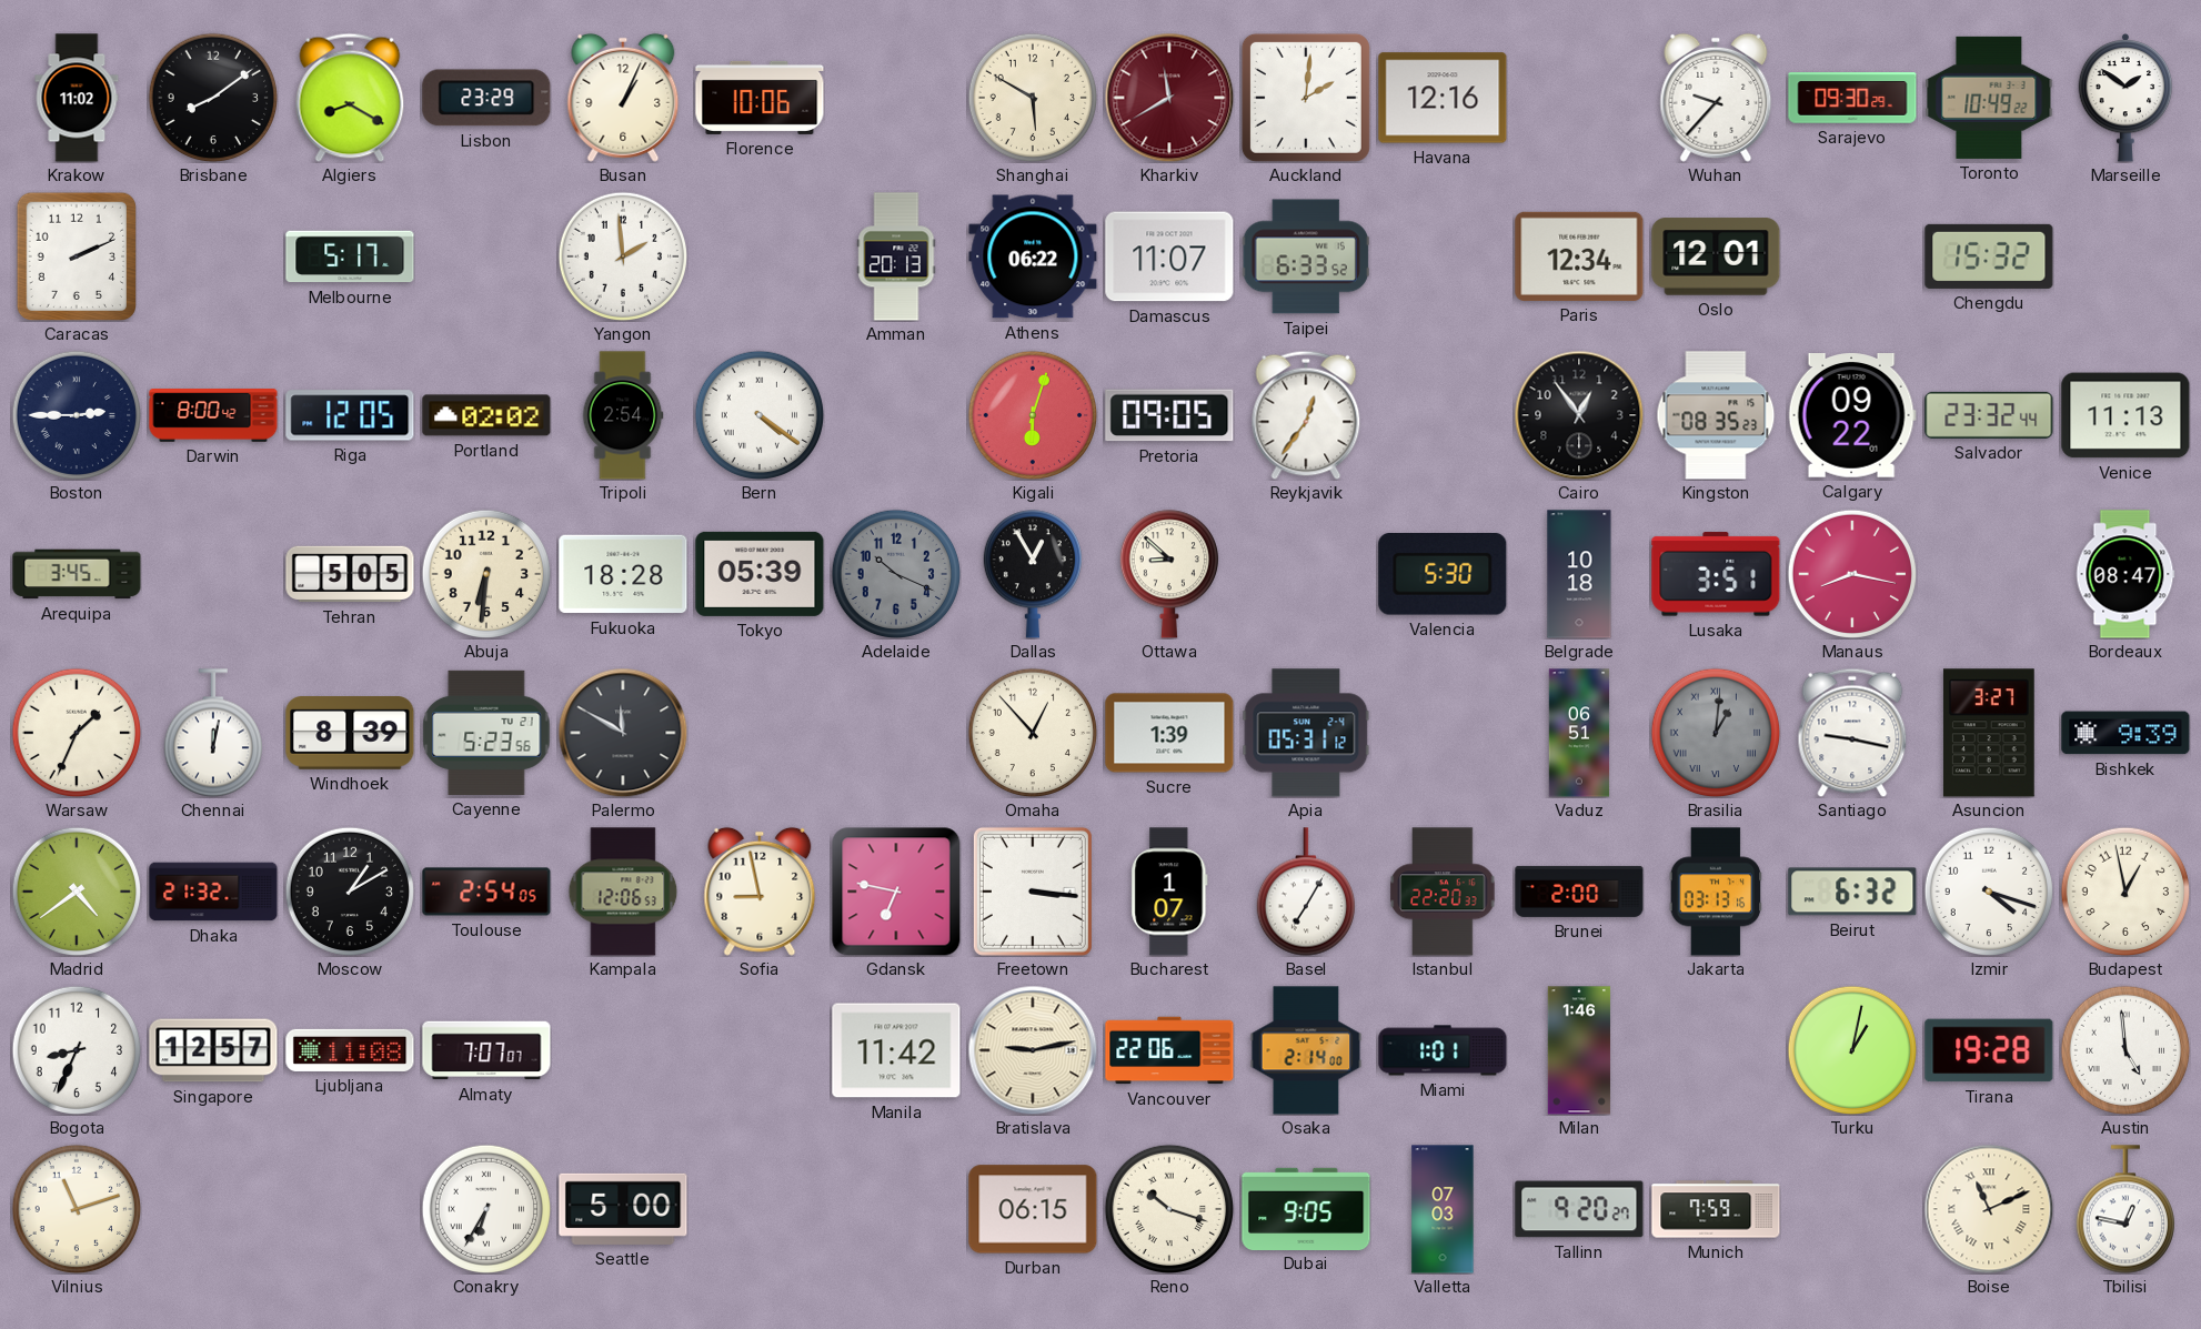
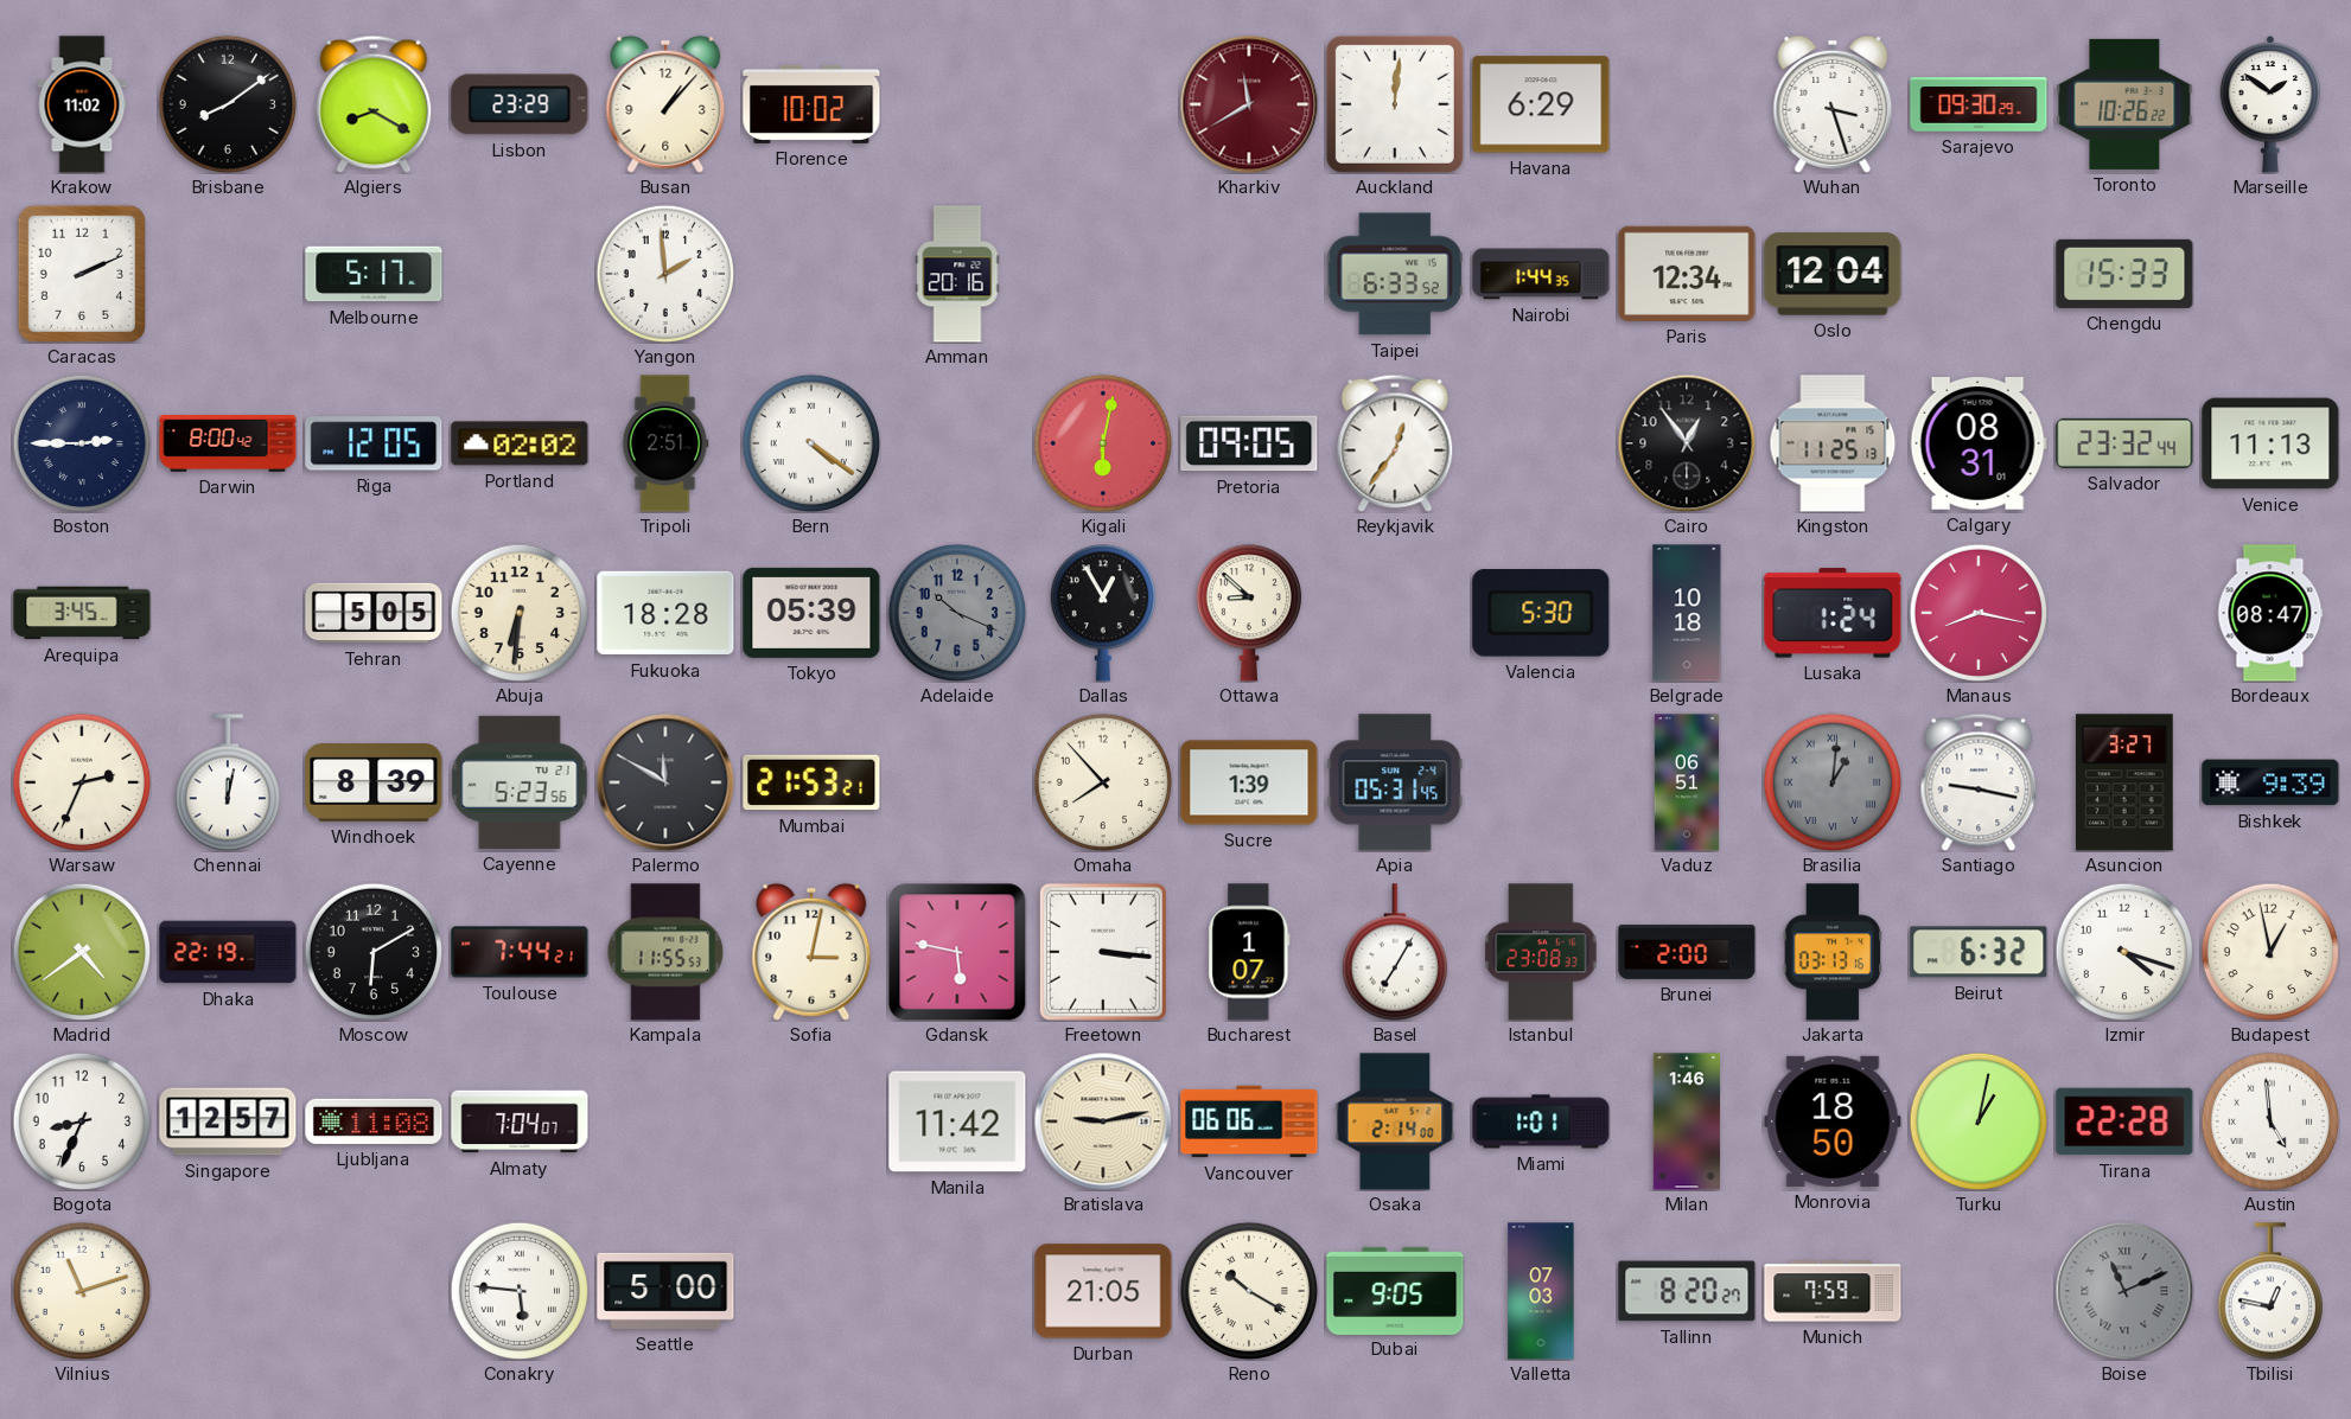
Busan: 1:04 -> 1:07 (665, 104)
Florence: 10:06 -> 10:02 (811, 104)
Shanghai: 5:50 -> none (1033, 98)
Auckland: 2:01 -> 12:01 (1395, 104)
Havana: 12:16 -> 6:29 (1541, 104)
Wuhan: 9:37 -> 3:27 (1833, 104)
Toronto: 10:49 -> 10:26 (2124, 104)
Amman: 20:13 -> 20:16 (957, 274)
Athens: 06:22 -> none (1033, 256)
Damascus: 11:07 -> none (1169, 256)
Nairobi: none -> 1:44 (1541, 274)
Oslo: 12:01 -> 12:04 (1833, 274)
Chengdu: 15:32 -> 15:33 (2124, 274)
Tripoli: 2:54 -> 2:51 (665, 443)
Kigali: 6:03 -> 6:02 (1103, 443)
Kingston: 08:35 -> 11:25 (1833, 443)
Calgary: 09:22 -> 08:31 (1979, 445)
Lusaka: 3:51 -> 1:24 (1833, 613)
Warsaw: 1:34 -> 2:34 (82, 782)
Mumbai: none -> 21:53 (811, 782)
Omaha: 12:53 -> 7:53 (1103, 782)
Apia: 05:31:12 -> 05:31:45 (1395, 782)
Dhaka: 21:32 -> 22:19 (228, 952)
Moscow: 1:10 -> 6:10 (374, 952)
Toulouse: 2:54 -> 7:44 (520, 952)
Kampala: 12:06 -> 11:55 (665, 952)
Sofia: 8:58 -> 3:02 (811, 952)
Gdansk: 6:47 -> 5:47 (957, 952)
Istanbul: 22:20 -> 23:08 (1541, 952)
Almaty: 7:07 -> 7:04 (520, 1121)
Vancouver: 22:06 -> 06:06 (1249, 1121)
Monrovia: none -> 18:50 (1833, 1121)
Tirana: 19:28 -> 22:28 (2124, 1121)
Conakry: 6:35 -> 5:46 (520, 1291)
Durban: 06:15 -> 21:05 (1103, 1291)
Reno: 10:18 -> 10:20 (1249, 1291)
Tallinn: 9:20 -> 8:20 (1687, 1291)
Boise dial: cream -> grey (2124, 1291)
